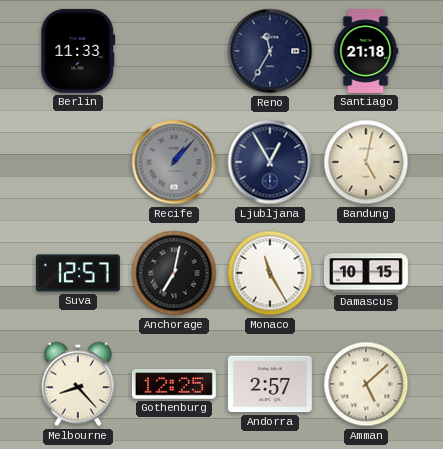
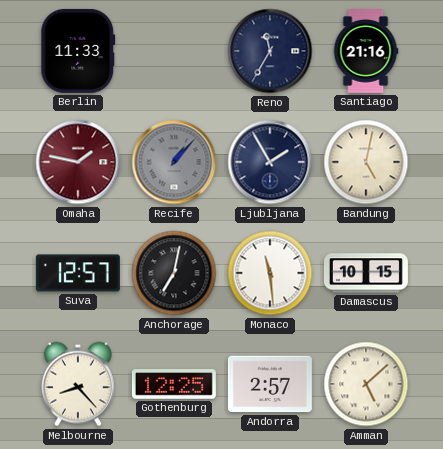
Santiago: 21:18 -> 21:16 (366, 51)
Omaha: none -> 1:47 (78, 162)
Ljubljana: 12:55 -> 1:55 (270, 162)
Monaco: 11:25 -> 11:29 (270, 273)
